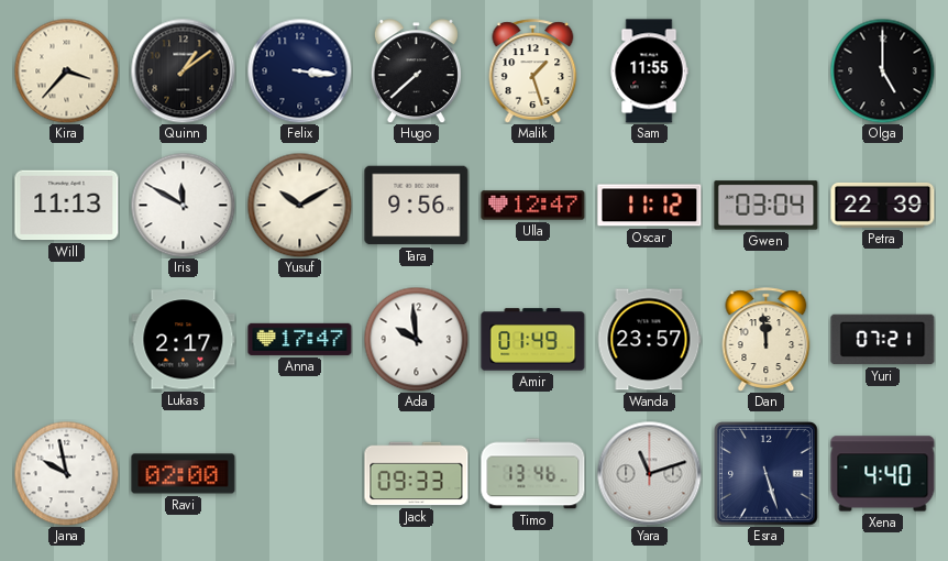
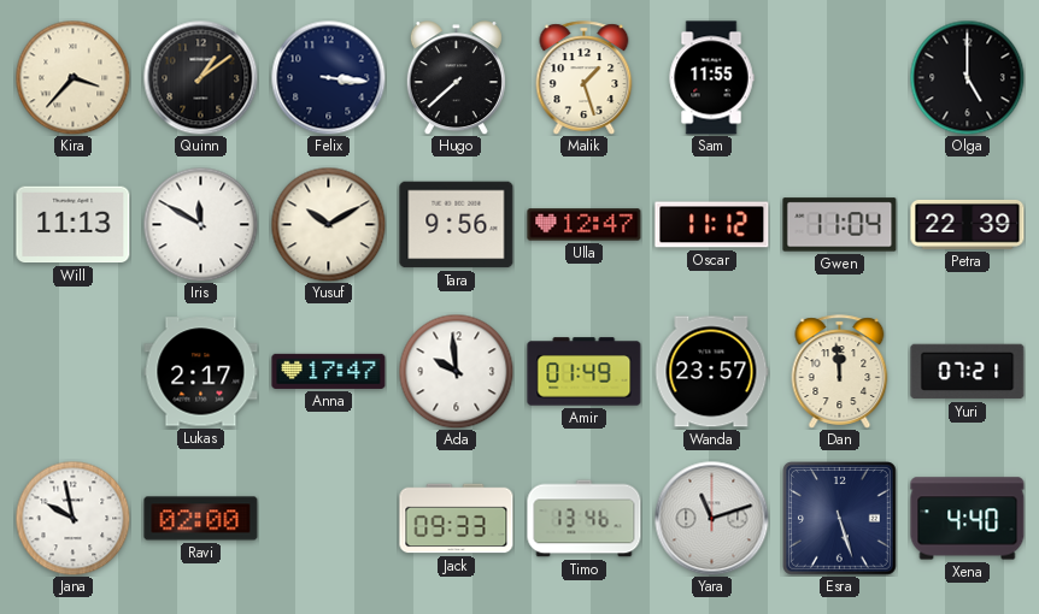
Gwen: 03:04 -> 11:04 (840, 225)
